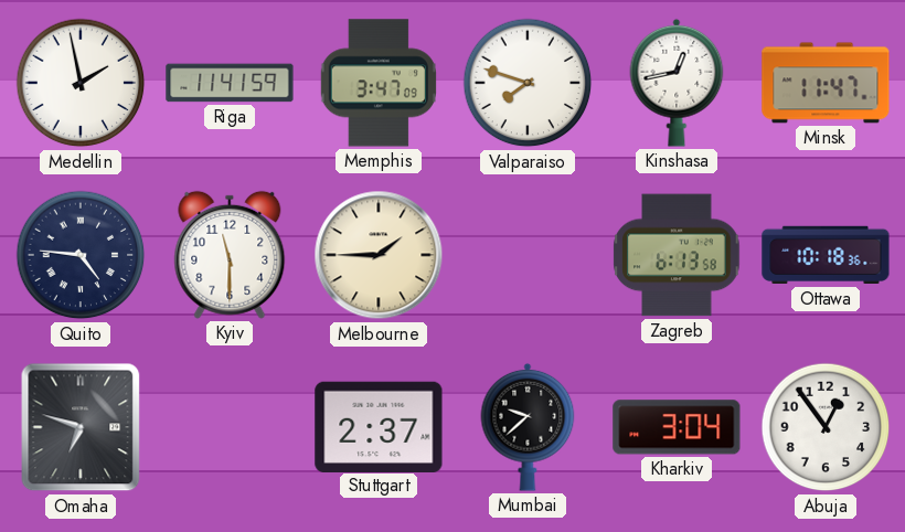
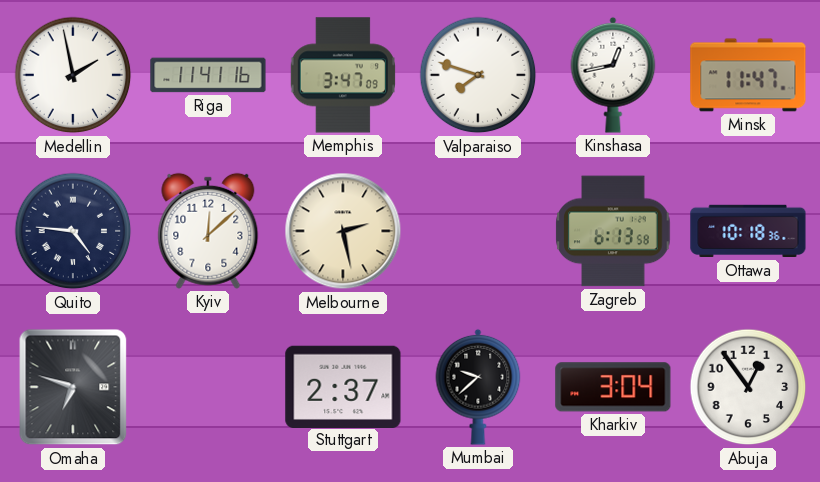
Riga: 11:41:59 -> 11:41:16 (208, 75)
Kyiv: 11:30 -> 12:08 (208, 231)
Melbourne: 1:45 -> 2:28 (343, 231)
